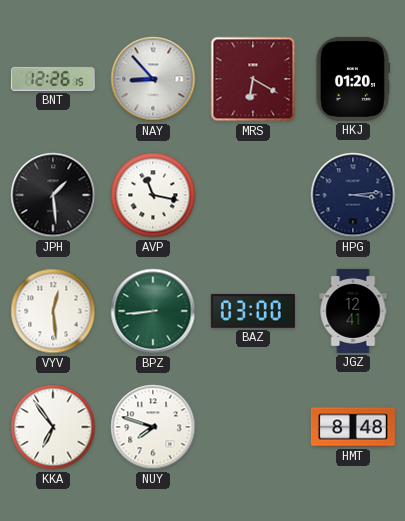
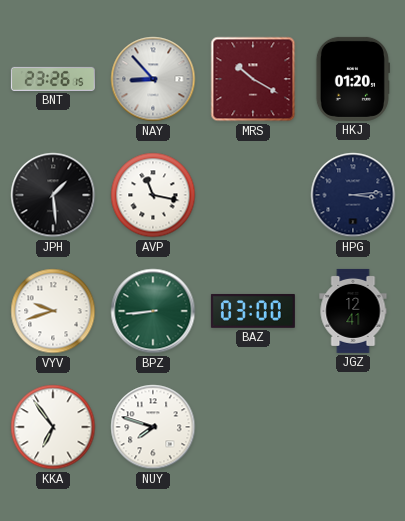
BNT: 12:26 -> 23:26 (53, 79)
MRS: 6:20 -> 10:20 (253, 79)
VYV: 12:29 -> 9:42 (53, 311)
HMT: 8:48 -> none (353, 427)
